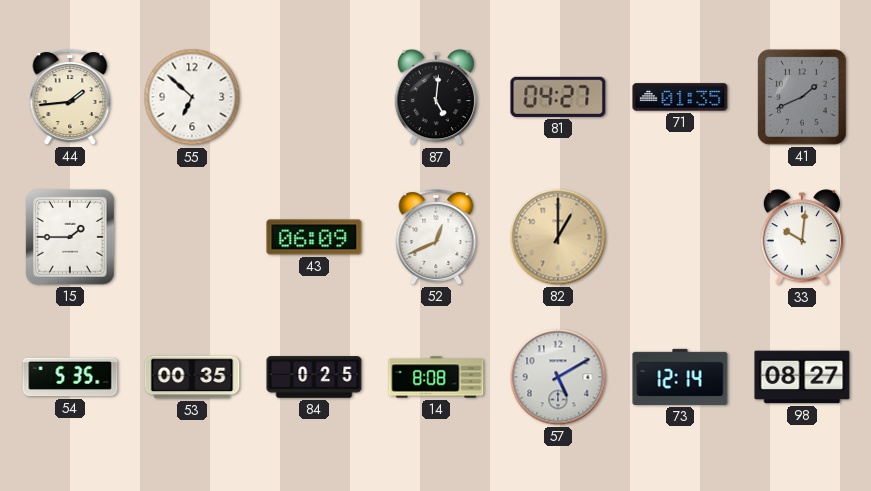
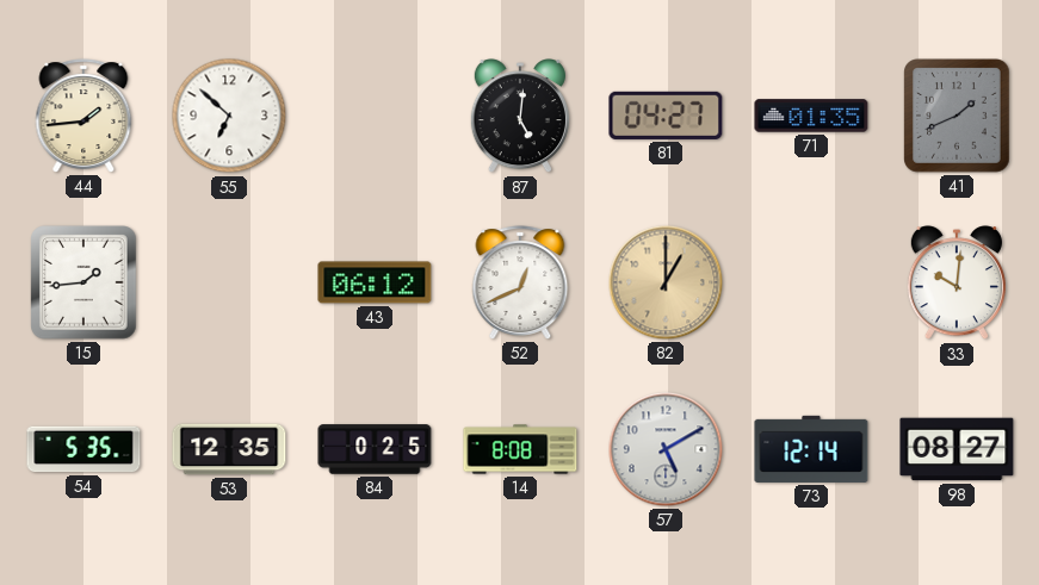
15: 1:45 -> 1:44 (84, 282)
43: 06:09 -> 06:12 (375, 282)
53: 00:35 -> 12:35 (229, 449)
